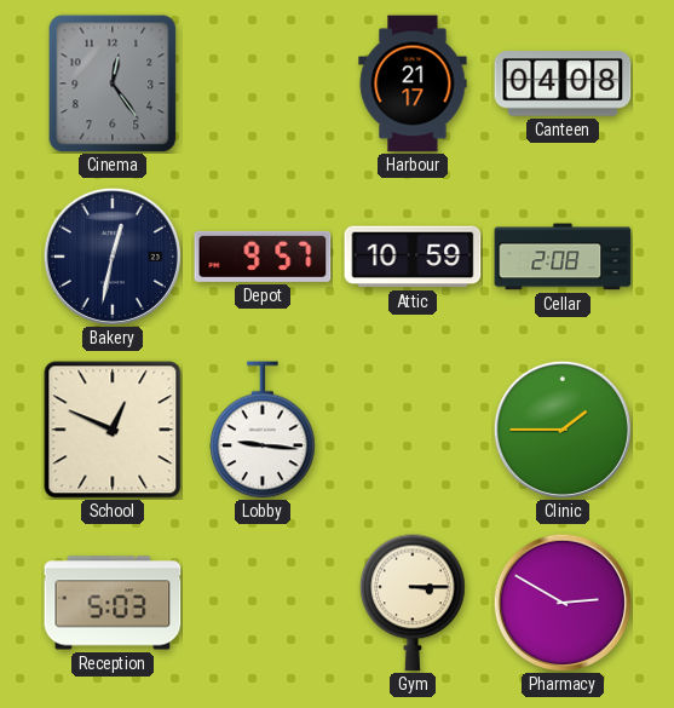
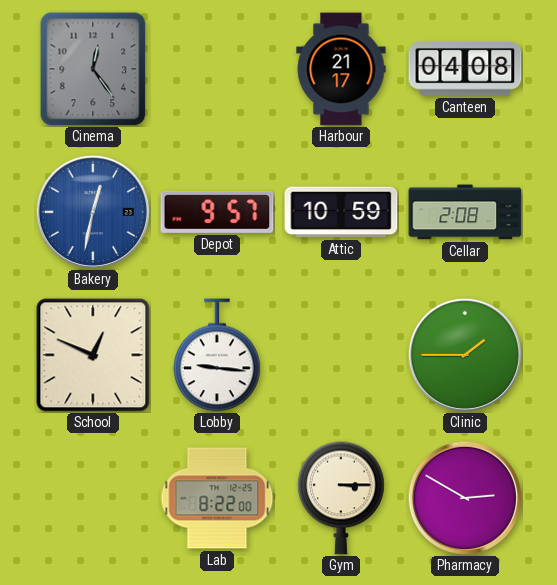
Bakery dial: navy -> blue (93, 212)
Reception: 5:03 -> none (113, 603)
Lab: none -> 8:22 (217, 498)
